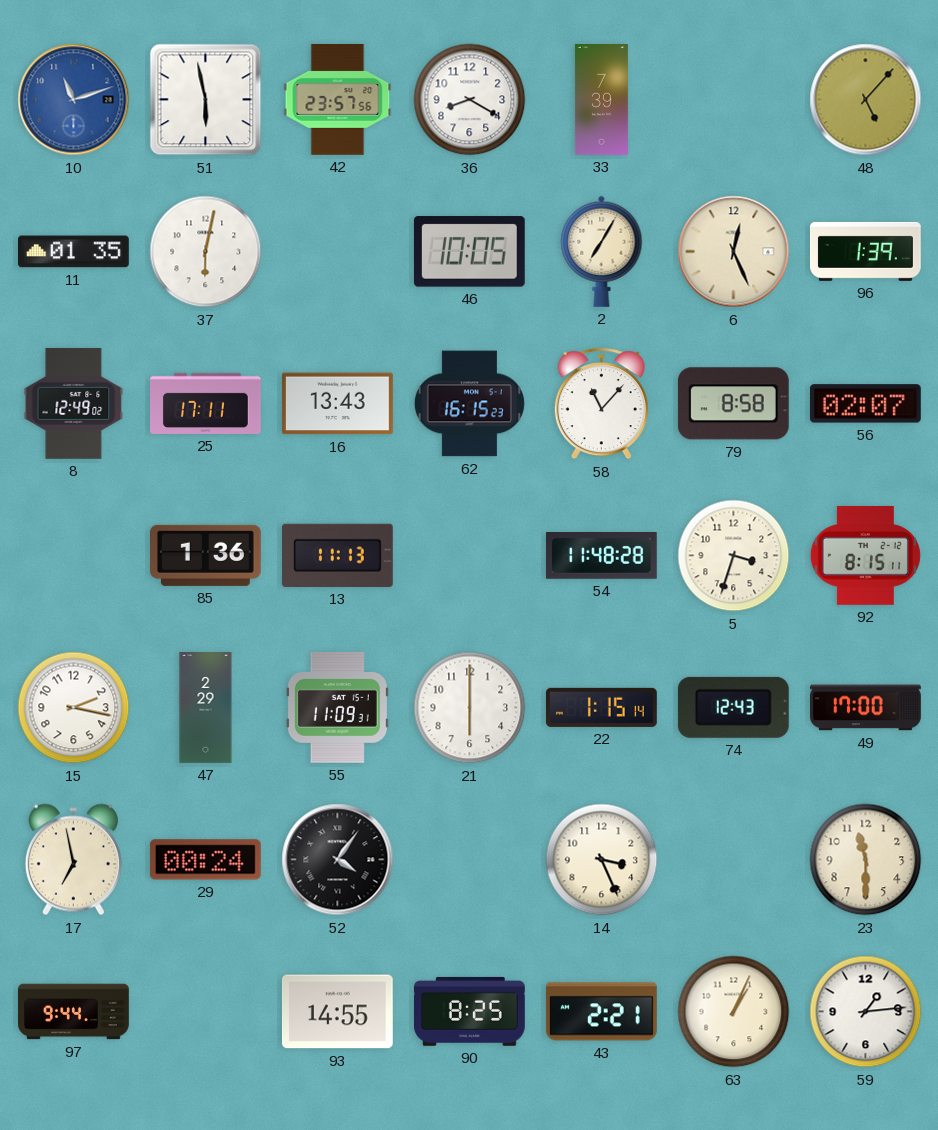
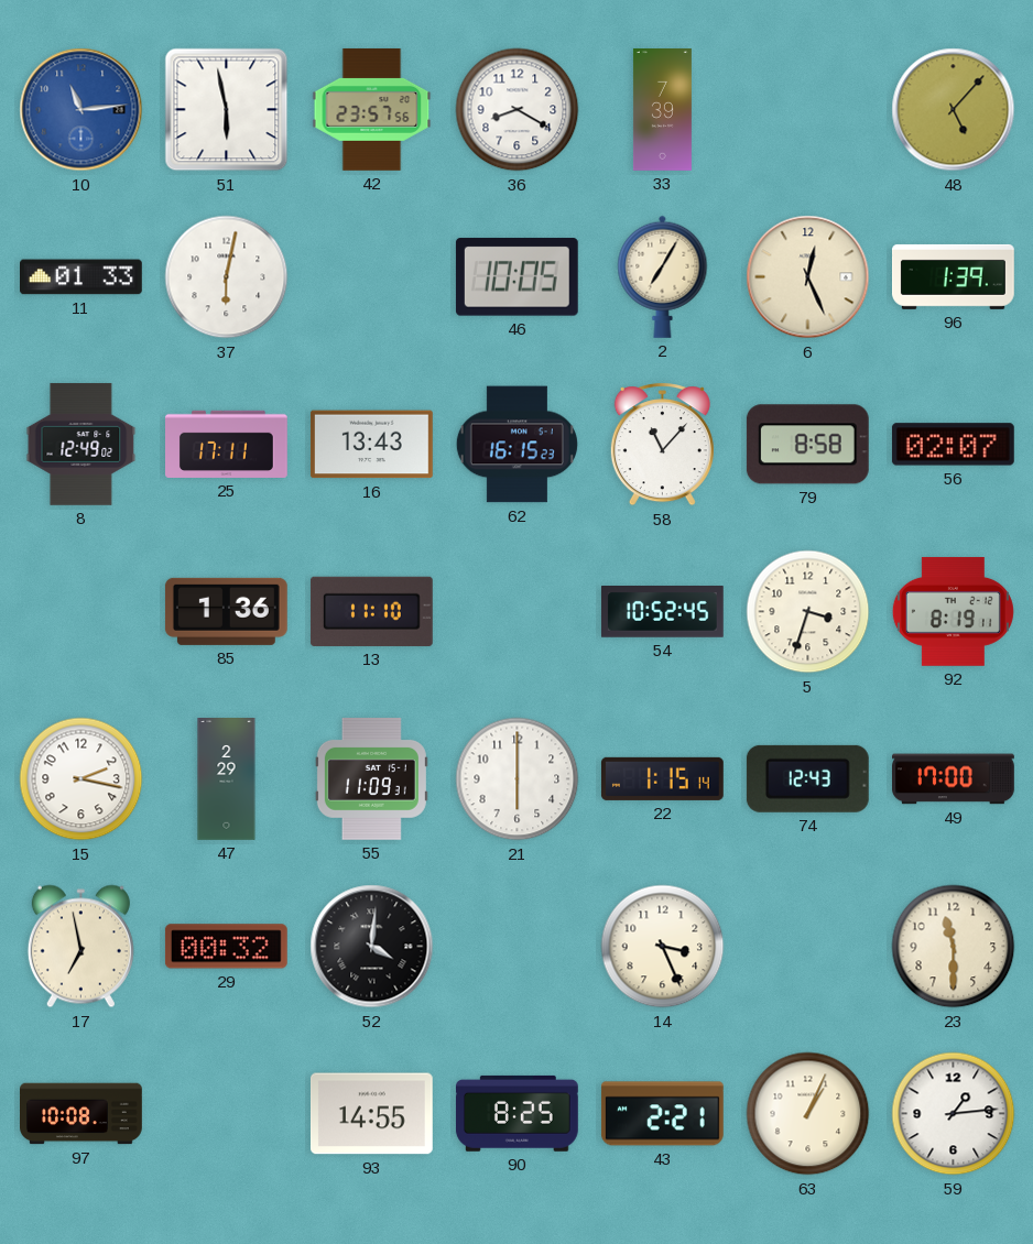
10: 11:12 -> 11:14 (81, 110)
11: 01:35 -> 01:33 (81, 277)
13: 11:13 -> 11:10 (371, 611)
54: 11:48 -> 10:52 (662, 612)
92: 8:15 -> 8:19 (953, 611)
29: 00:24 -> 00:32 (226, 947)
52: 4:06 -> 4:01 (372, 947)
97: 9:44 -> 10:08 (81, 1114)
